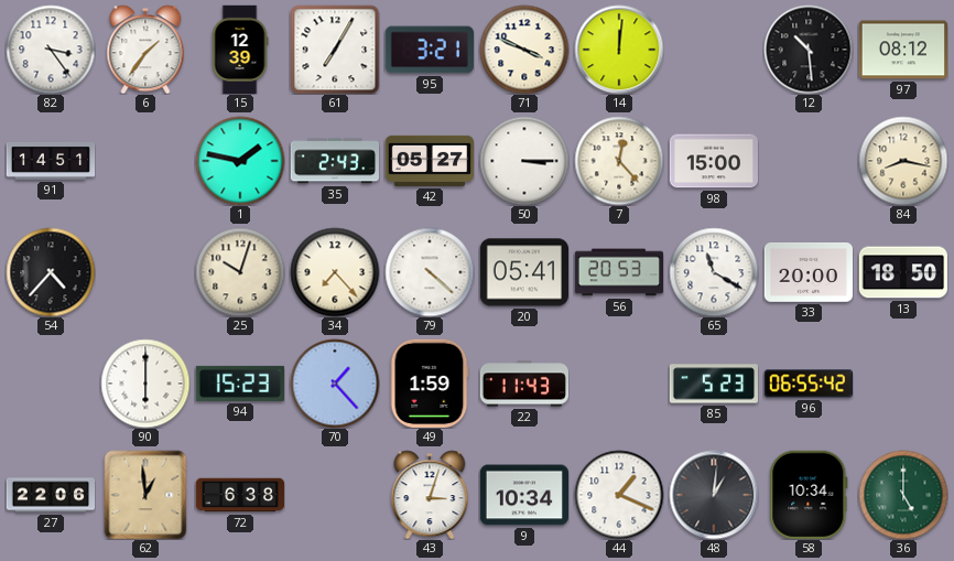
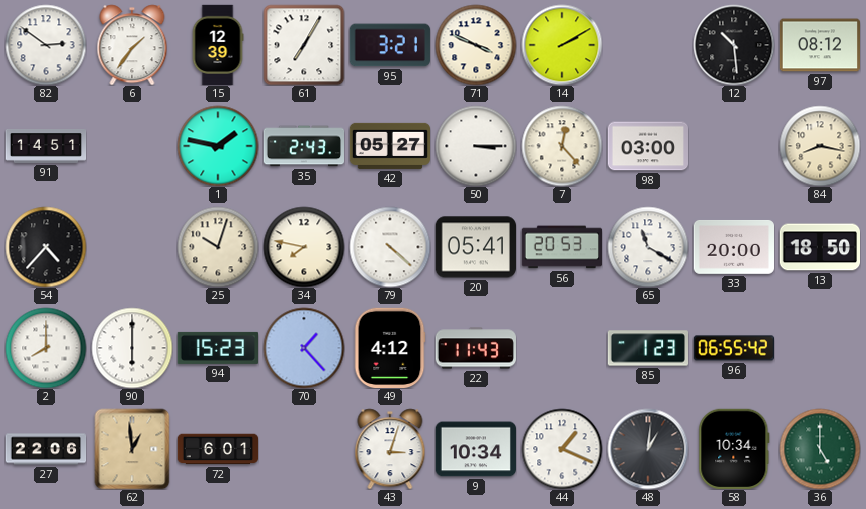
82: 3:24 -> 2:51 (46, 45)
14: 12:01 -> 2:10 (562, 45)
98: 15:00 -> 03:00 (647, 146)
34: 7:23 -> 7:47 (304, 247)
2: none -> 8:00 (46, 348)
49: 1:59 -> 4:12 (390, 347)
85: 5:23 -> 1:23 (647, 348)
72: 6:38 -> 6:01 (218, 449)
